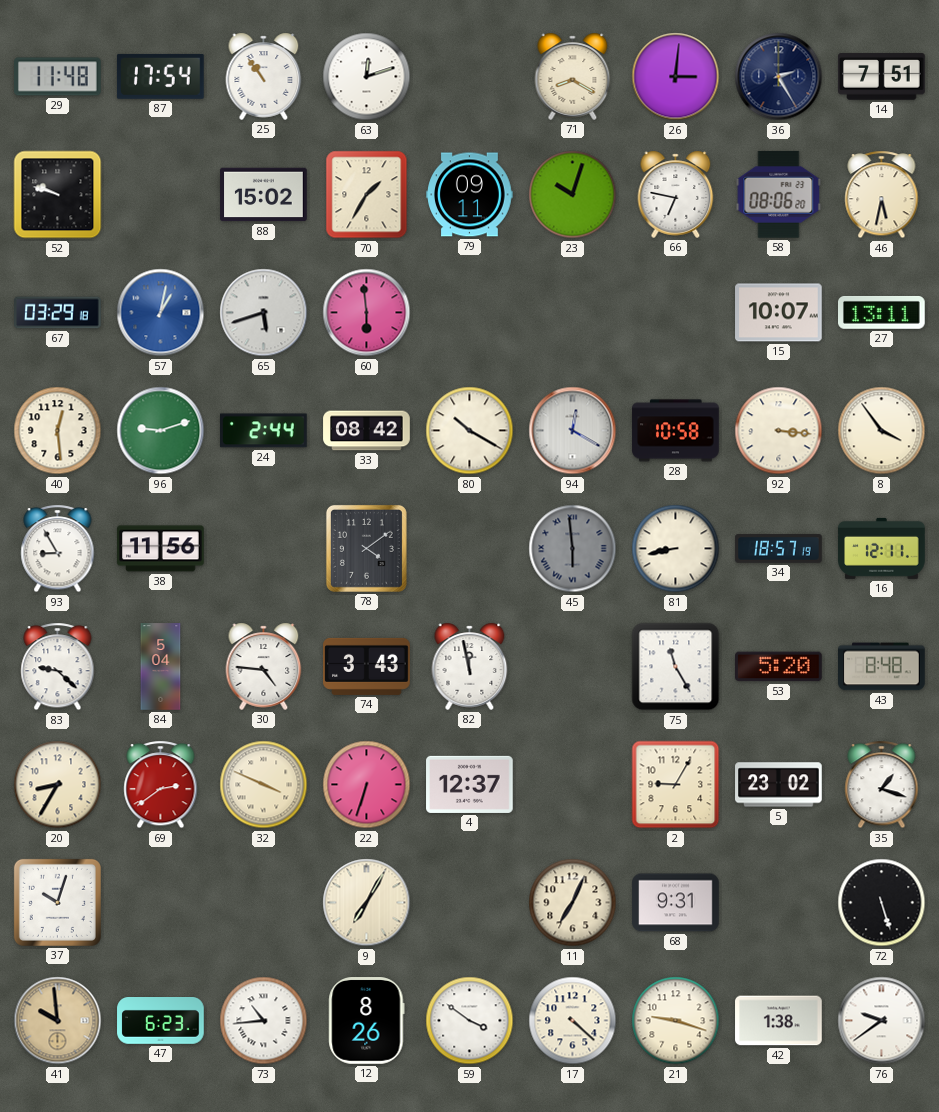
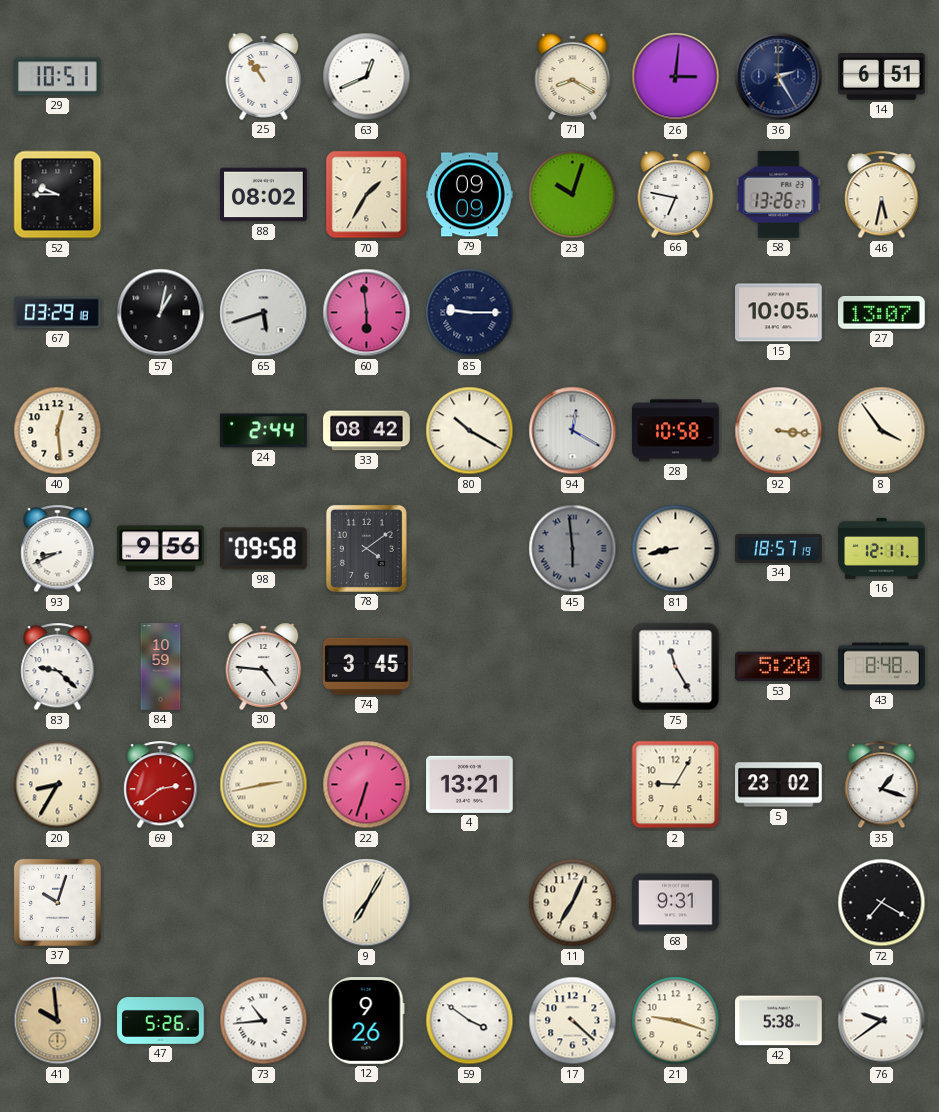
29: 11:48 -> 10:51 (58, 77)
87: 17:54 -> none (161, 76)
63: 12:12 -> 12:41 (367, 77)
14: 7:51 -> 6:51 (882, 77)
52: 9:48 -> 9:45 (58, 195)
88: 15:02 -> 08:02 (264, 195)
79: 09:11 -> 09:09 (470, 195)
58: 08:06 -> 13:26 (779, 195)
57 dial: blue -> black (161, 313)
85: none -> 9:15 (470, 313)
15: 10:07 -> 10:05 (779, 313)
27: 13:11 -> 13:07 (882, 312)
96: 9:12 -> none (161, 431)
93: 8:55 -> 8:41 (58, 549)
38: 11:56 -> 9:56 (161, 549)
98: none -> 09:58 (264, 549)
84: 5:04 -> 10:59 (161, 667)
74: 3:43 -> 3:45 (367, 666)
82: 11:58 -> none (470, 666)
32: 3:49 -> 2:43 (264, 785)
4: 12:37 -> 13:21 (470, 784)
72: 5:27 -> 7:20 (882, 903)
47: 6:23 -> 5:26 (161, 1021)
12: 8:26 -> 9:26 (367, 1021)
42: 1:38 -> 5:38 (779, 1021)
